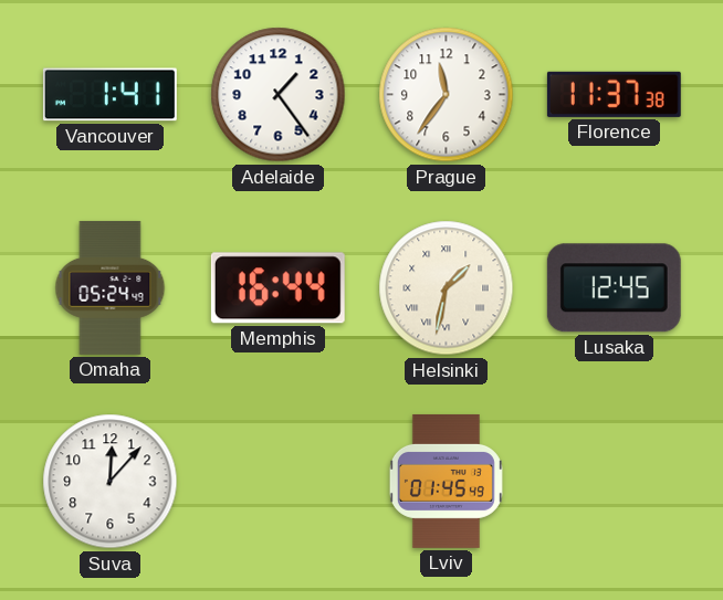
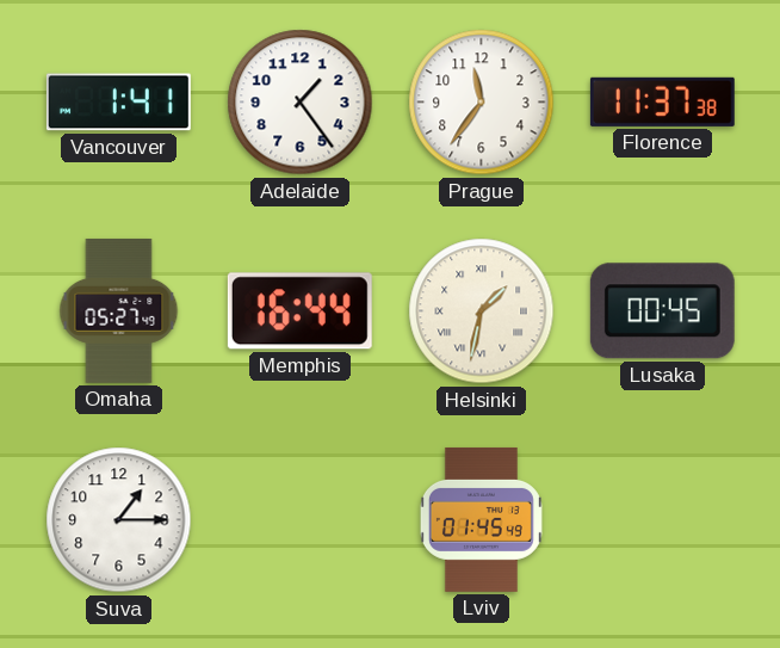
Omaha: 05:24 -> 05:27 (119, 310)
Lusaka: 12:45 -> 00:45 (662, 311)
Suva: 12:07 -> 1:15 (119, 520)
